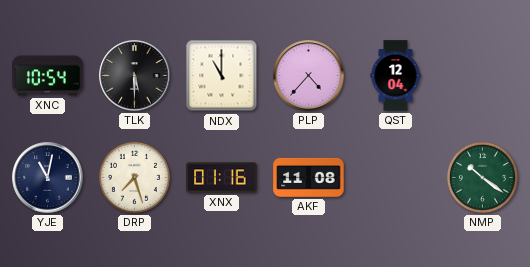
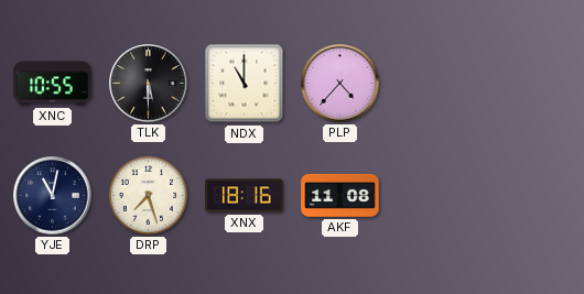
XNC: 10:54 -> 10:55 (53, 84)
QST: 12:04 -> none (396, 76)
XNX: 01:16 -> 18:16 (245, 196)
NMP: 10:21 -> none (482, 177)
